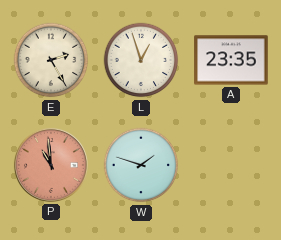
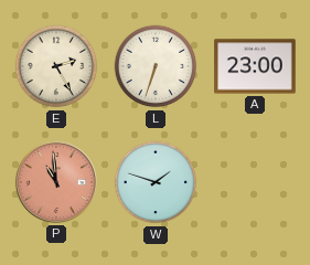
L: 12:57 -> 6:33 (156, 66)
A: 23:35 -> 23:00 (255, 66)
